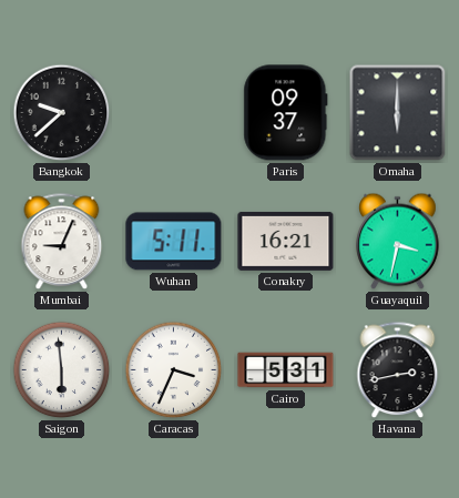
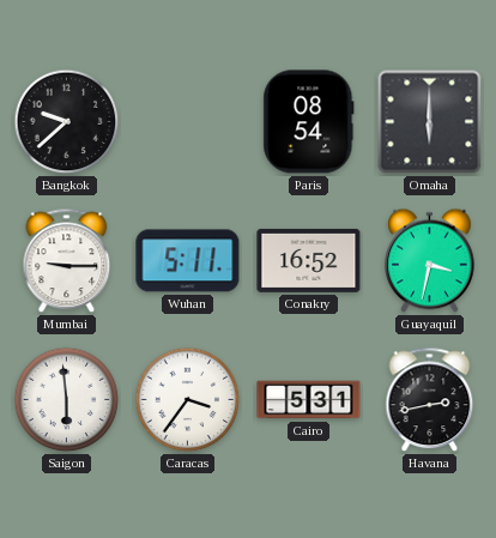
Paris: 09:37 -> 08:54 (309, 122)
Mumbai: 9:04 -> 9:15 (67, 261)
Conakry: 16:21 -> 16:52 (309, 260)
Caracas: 3:34 -> 3:36 (188, 400)
